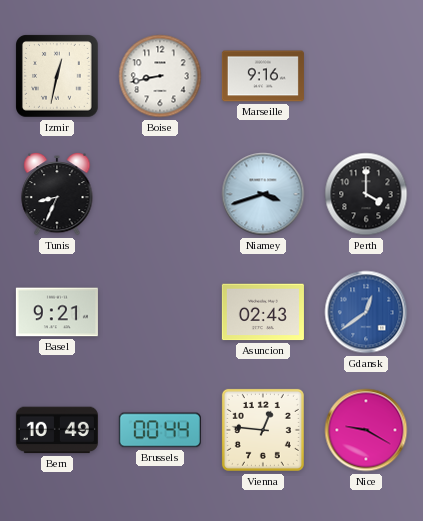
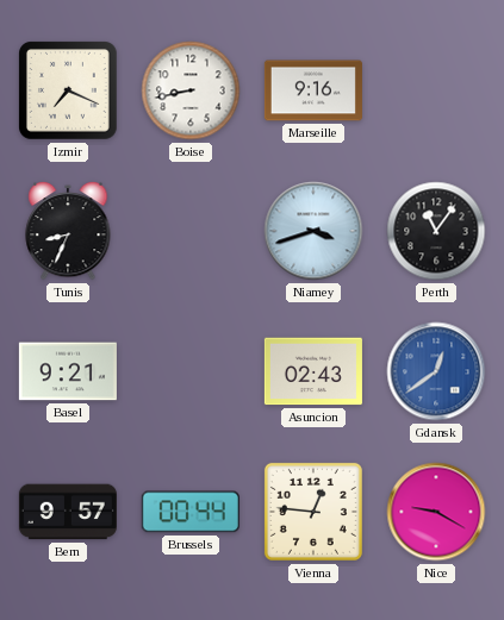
Izmir: 12:32 -> 7:19 (69, 92)
Perth: 4:00 -> 11:06 (436, 231)
Bern: 10:49 -> 9:57 (68, 512)
